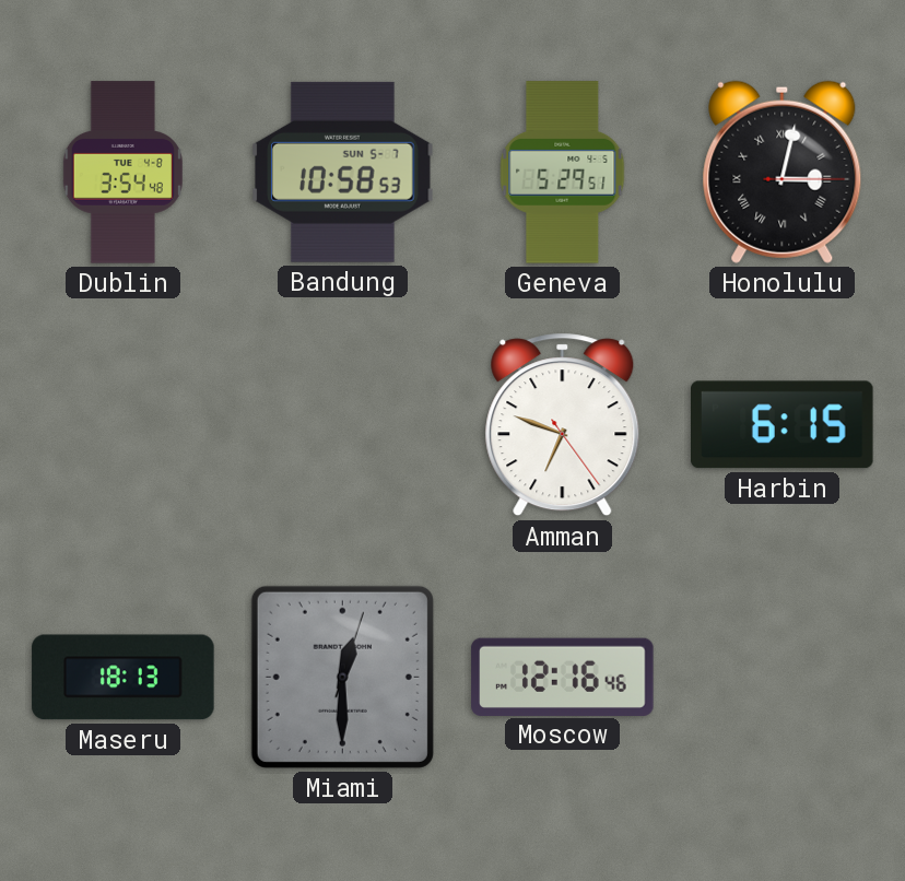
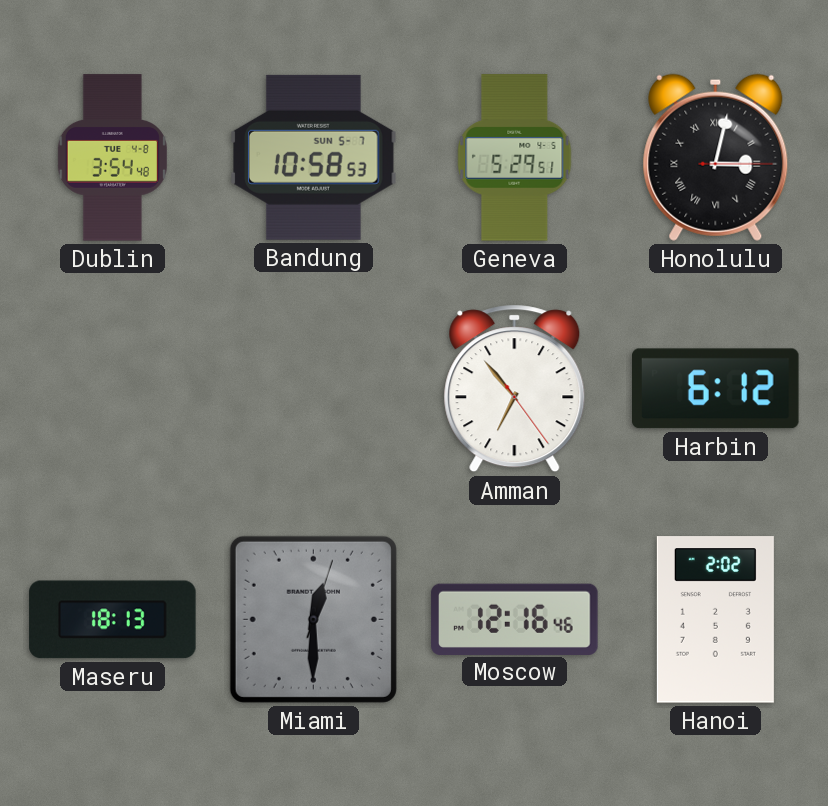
Amman: 6:48 -> 6:53 (515, 389)
Harbin: 6:15 -> 6:12 (716, 389)
Hanoi: none -> 2:02 (715, 620)
